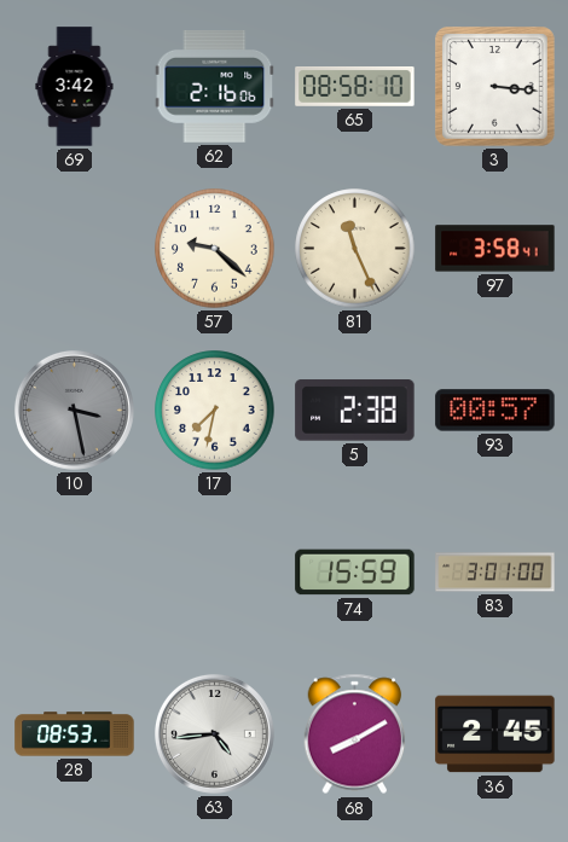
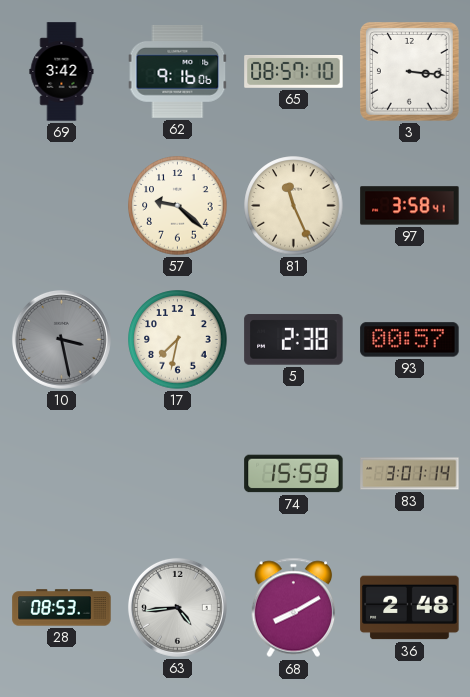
62: 2:16 -> 9:16 (178, 71)
65: 08:58 -> 08:57 (294, 72)
83: 3:01:00 -> 3:01:14 (410, 474)
36: 2:45 -> 2:48 (410, 608)
